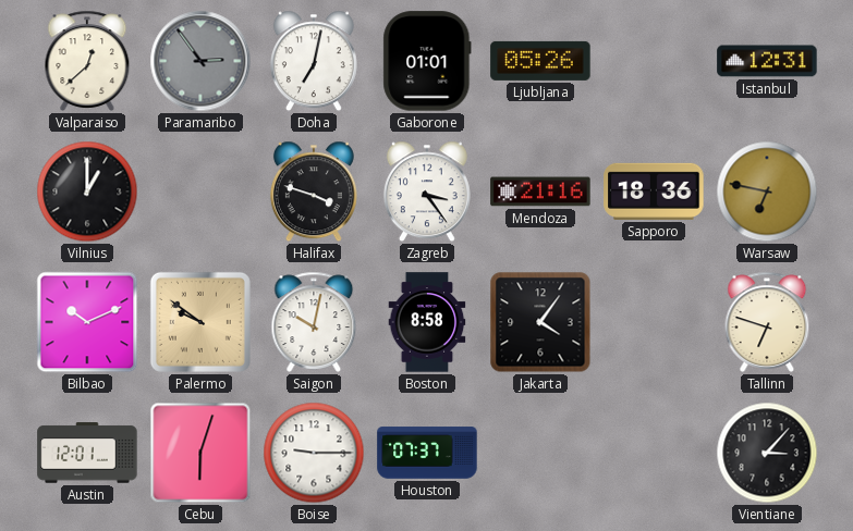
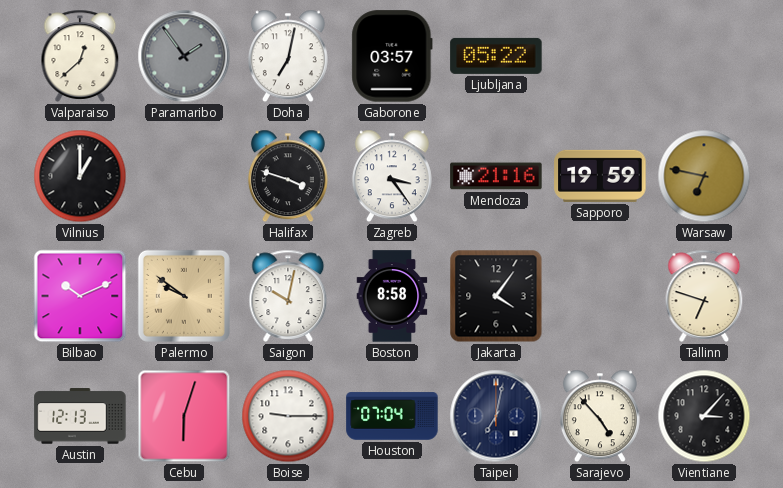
Paramaribo: 2:54 -> 1:54 (184, 56)
Gaborone: 01:01 -> 03:57 (392, 56)
Ljubljana: 05:26 -> 05:22 (496, 56)
Istanbul: 12:31 -> none (767, 61)
Sapporo: 18:36 -> 19:59 (600, 176)
Austin: 12:01 -> 12:13 (80, 416)
Houston: 07:37 -> 07:04 (392, 416)
Taipei: none -> 7:02 (496, 416)
Sarajevo: none -> 4:53 (600, 416)
